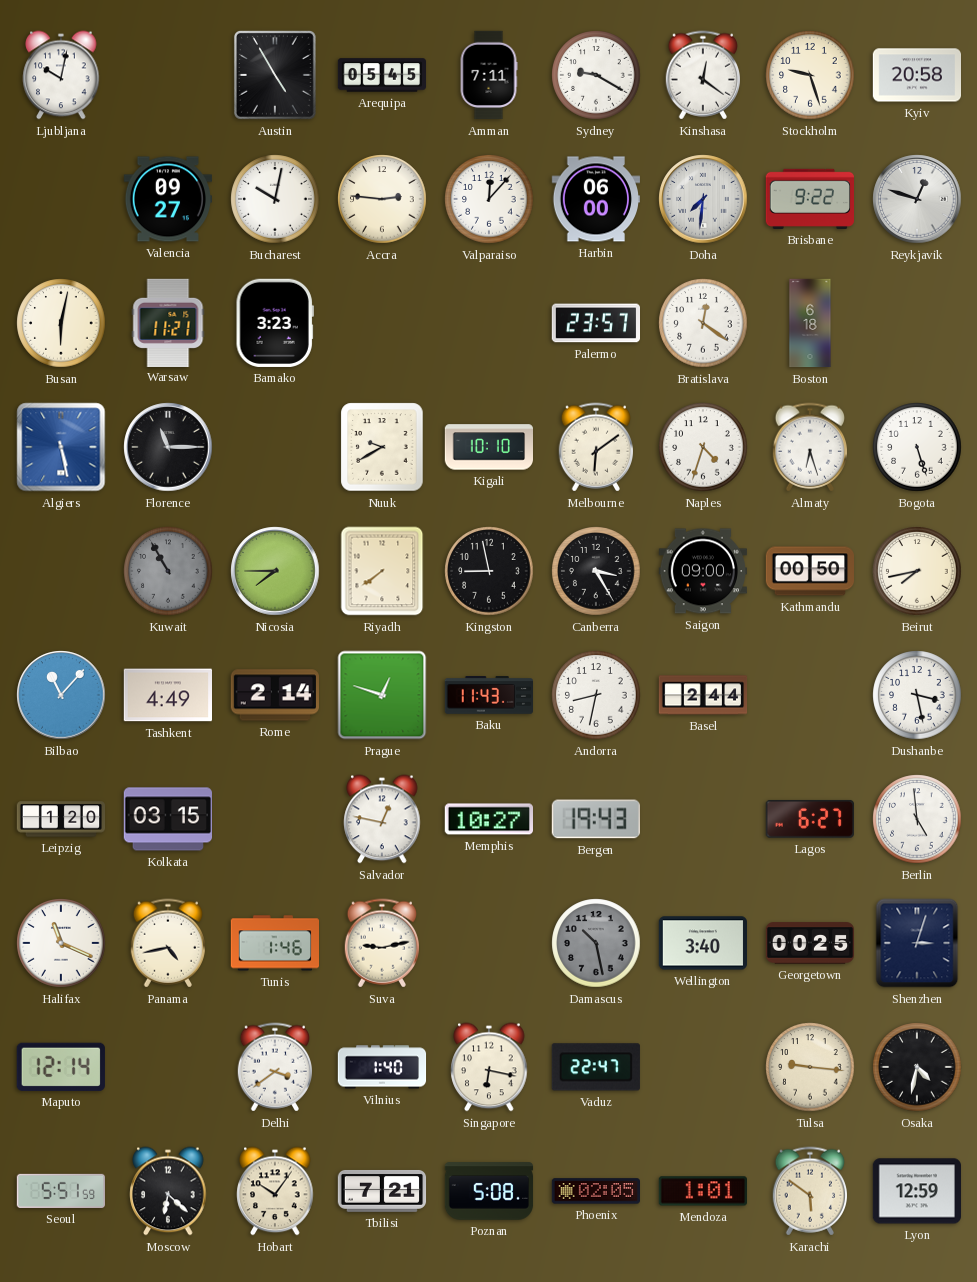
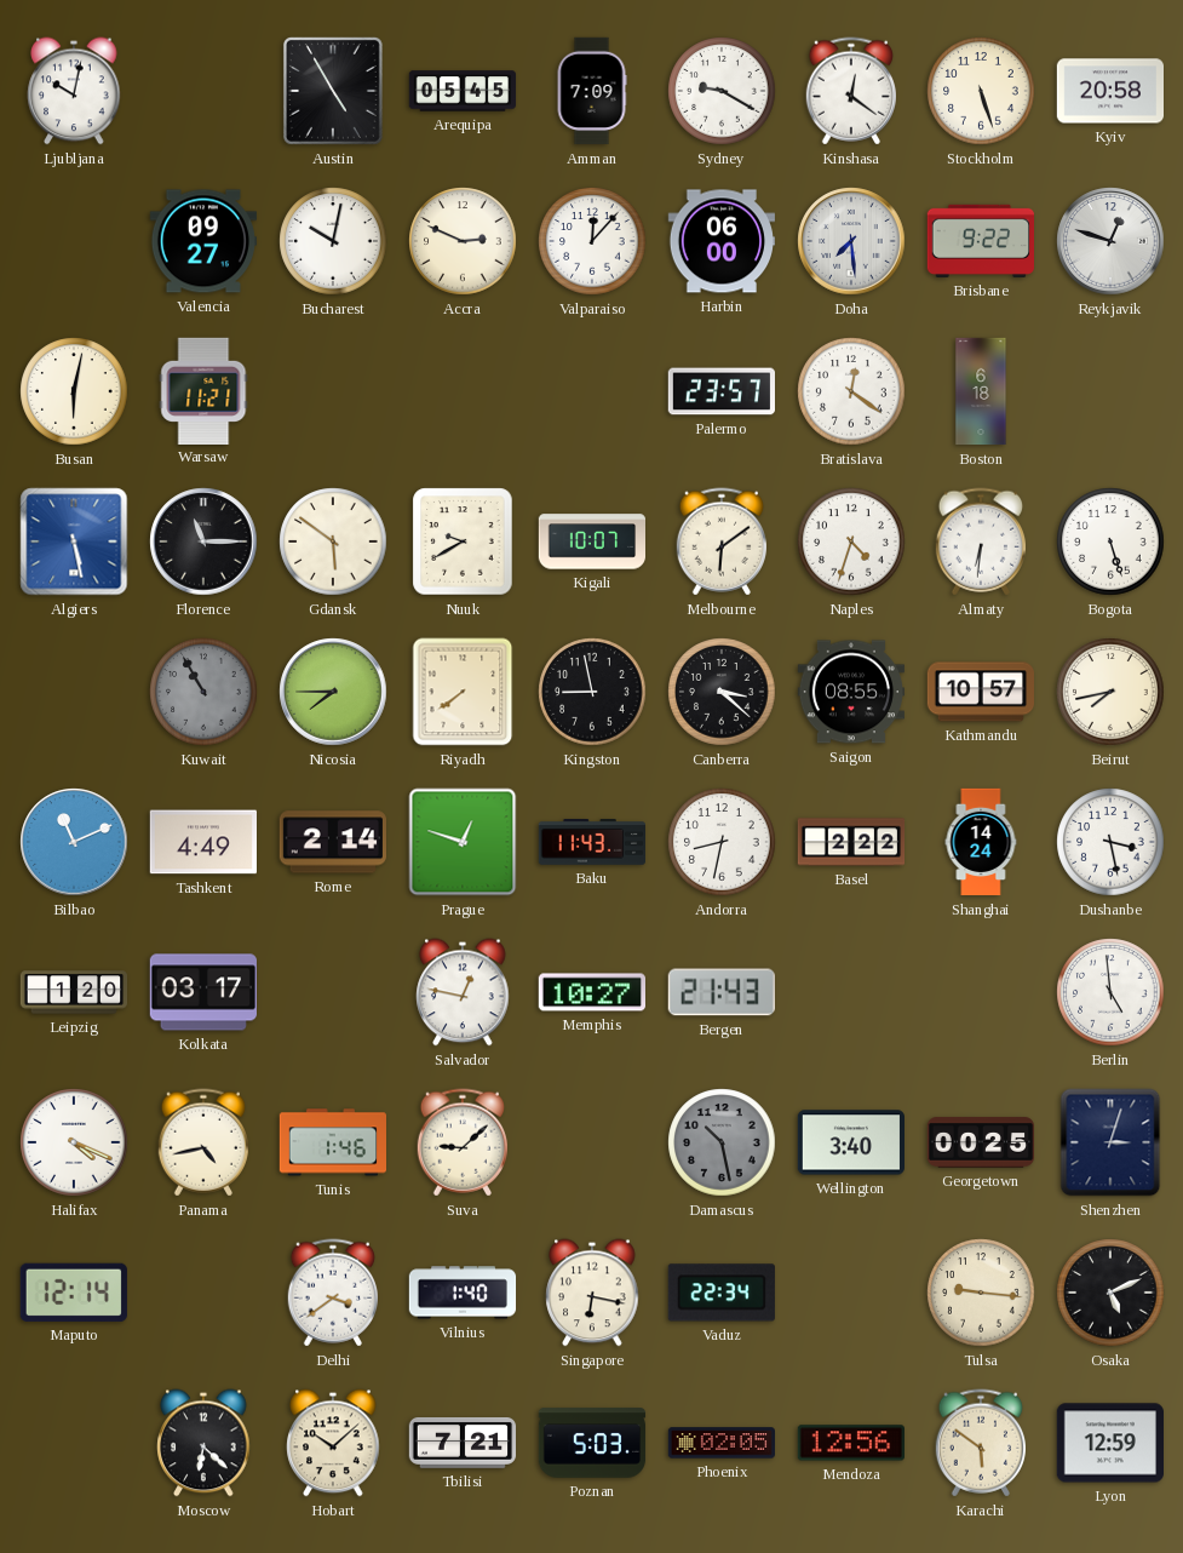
Amman: 7:11 -> 7:09 (592, 91)
Stockholm: 9:27 -> 5:27 (981, 91)
Accra: 2:46 -> 2:49 (463, 241)
Doha: 7:31 -> 7:29 (851, 241)
Bamako: 3:23 -> none (275, 323)
Gdansk: none -> 5:51 (333, 541)
Kigali: 10:10 -> 10:07 (591, 541)
Almaty: 6:27 -> 6:31 (980, 541)
Canberra: 3:25 -> 3:22 (722, 692)
Saigon: 09:00 -> 08:55 (850, 692)
Kathmandu: 00:50 -> 10:57 (981, 692)
Bilbao: 11:07 -> 11:11 (74, 842)
Basel: 2:44 -> 2:22 (851, 842)
Shanghai: none -> 14:24 (981, 842)
Kolkata: 03:15 -> 03:17 (202, 992)
Bergen: 19:43 -> 21:43 (722, 992)
Lagos: 6:27 -> none (810, 819)
Halifax: 11:19 -> 4:19 (74, 1142)
Suva: 9:13 -> 9:08 (461, 1142)
Vaduz: 22:47 -> 22:34 (722, 1293)
Osaka: 4:32 -> 5:11 (1110, 1293)
Seoul: 5:51 -> none (60, 1191)
Hobart: 10:06 -> 10:08 (333, 1443)
Poznan: 5:08 -> 5:03 (592, 1443)
Mendoza: 1:01 -> 12:56 (850, 1443)
